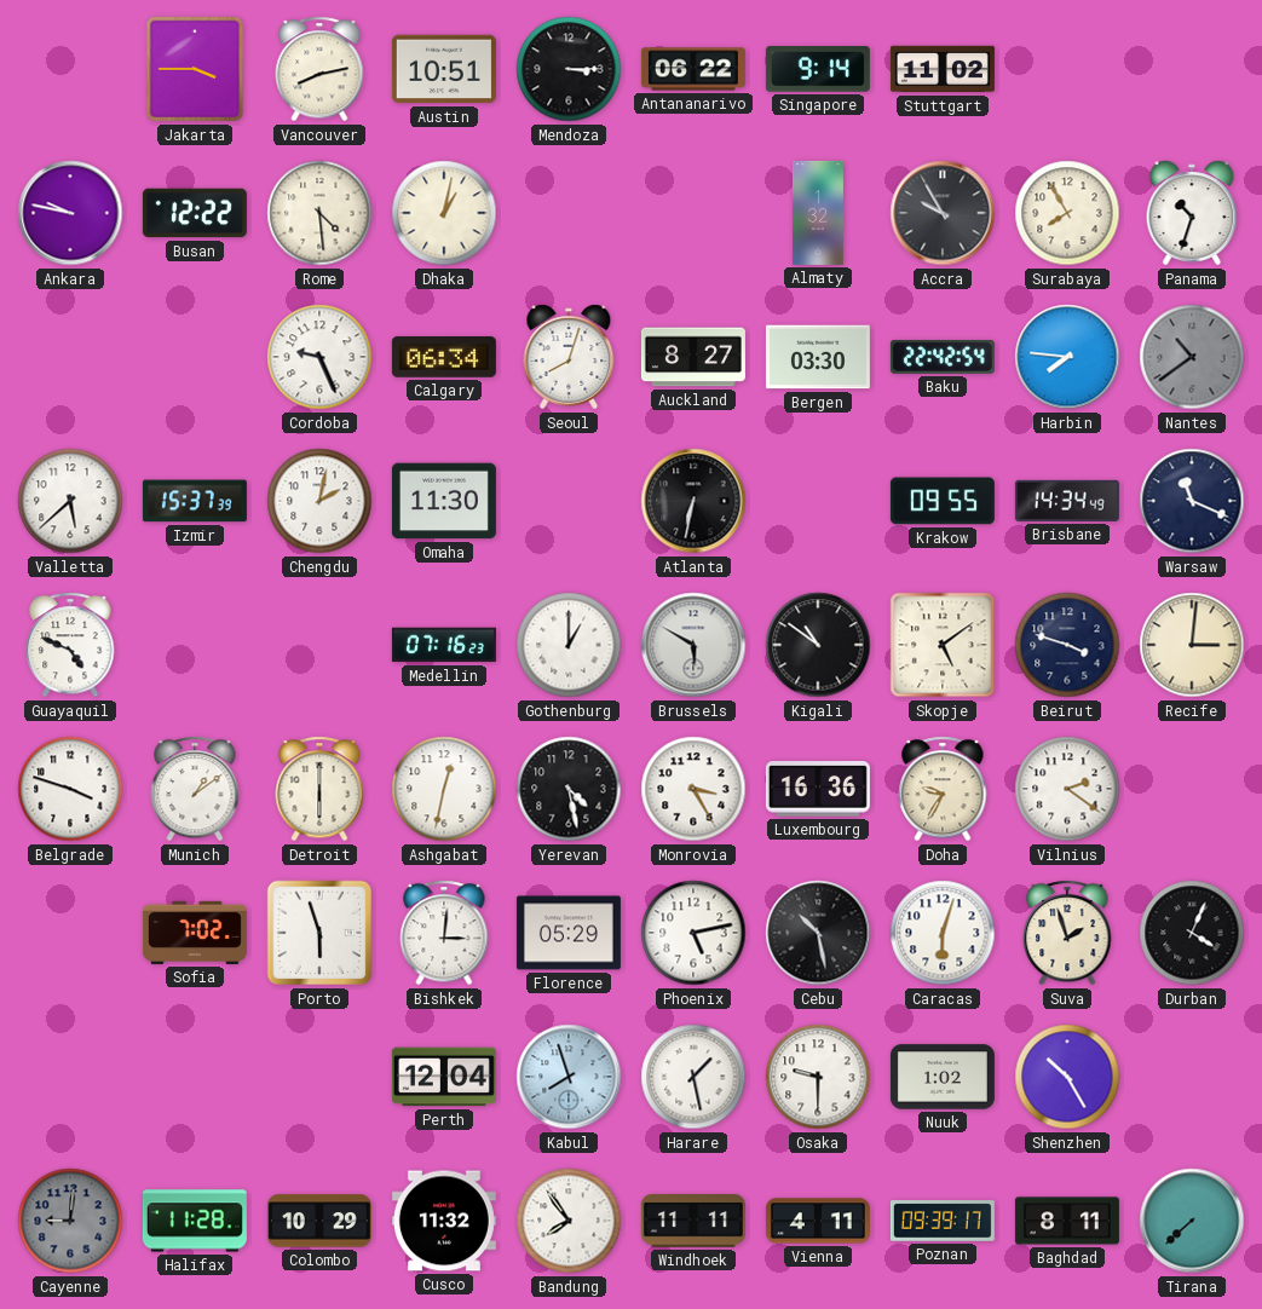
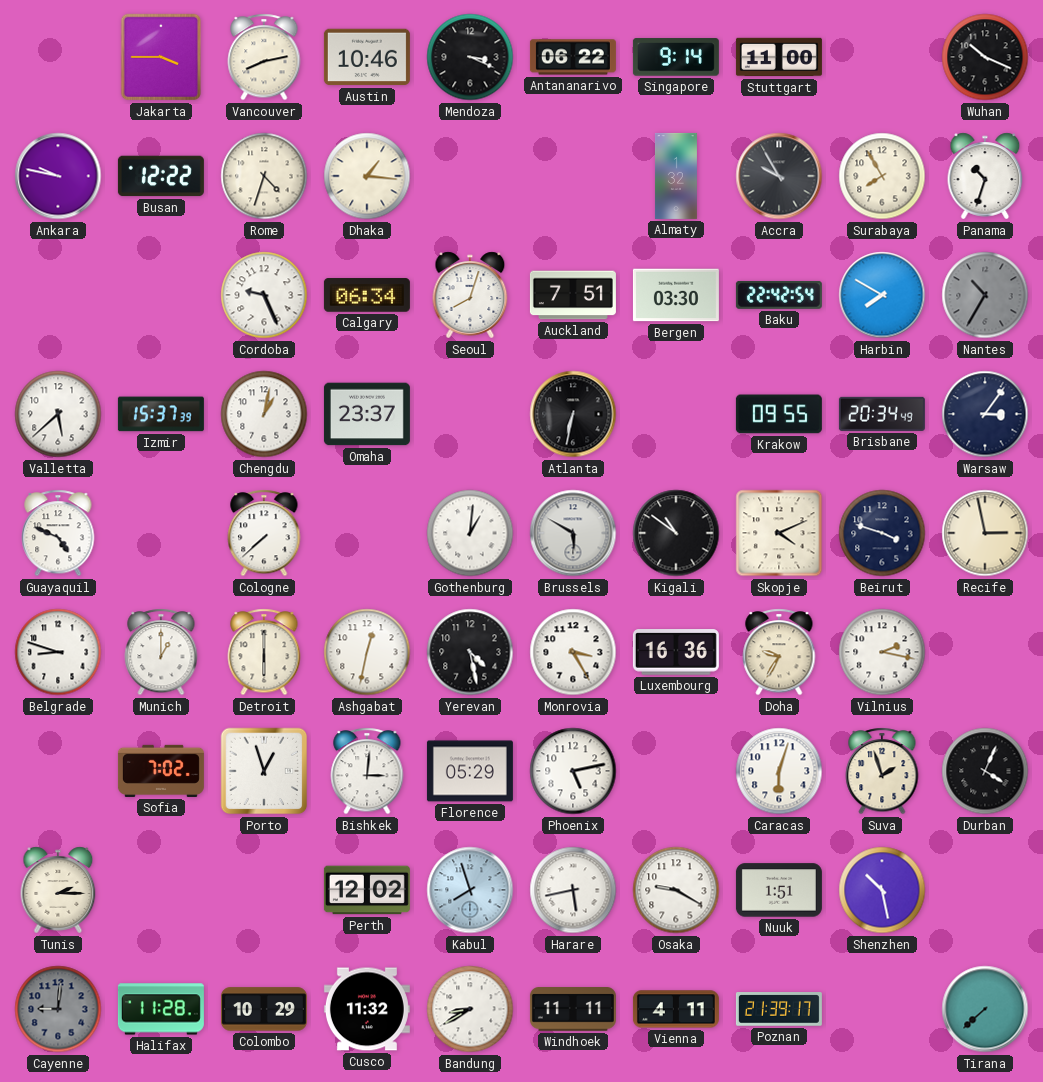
Austin: 10:51 -> 10:46 (367, 57)
Mendoza: 3:15 -> 3:19 (470, 57)
Stuttgart: 11:02 -> 11:00 (779, 57)
Wuhan: none -> 10:19 (985, 57)
Rome: 4:29 -> 4:33 (264, 176)
Dhaka: 1:02 -> 1:16 (367, 176)
Auckland: 8:27 -> 7:51 (573, 295)
Harbin: 7:46 -> 7:50 (882, 295)
Nantes: 10:39 -> 10:35 (985, 295)
Chengdu: 2:02 -> 1:02 (264, 414)
Omaha: 11:30 -> 23:37 (367, 414)
Brisbane: 14:34 -> 20:34 (882, 414)
Warsaw: 11:19 -> 3:06 (985, 414)
Cologne: none -> 7:38 (264, 533)
Medellin: 07:16 -> none (444, 645)
Gothenburg: 1:00 -> 1:01 (470, 533)
Skopje: 5:09 -> 4:11 (779, 533)
Recife: 3:01 -> 2:58 (985, 533)
Belgrade: 3:48 -> 8:48 (58, 652)
Munich: 1:09 -> 1:00 (161, 652)
Vilnius: 2:21 -> 2:17 (882, 652)
Porto: 5:57 -> 12:57 (264, 771)
Cebu: 10:28 -> none (818, 933)
Tunis: none -> 2:15 (58, 890)
Perth: 12:04 -> 12:02 (367, 890)
Harare: 1:28 -> 5:43 (573, 890)
Osaka: 9:30 -> 9:20 (676, 890)
Nuuk: 1:02 -> 1:51 (779, 890)
Shenzhen: 10:25 -> 10:28 (882, 890)
Bandung: 7:54 -> 8:40 (470, 1009)
Poznan: 09:39 -> 21:39 (779, 1009)
Baghdad: 8:11 -> none (1067, 1221)
